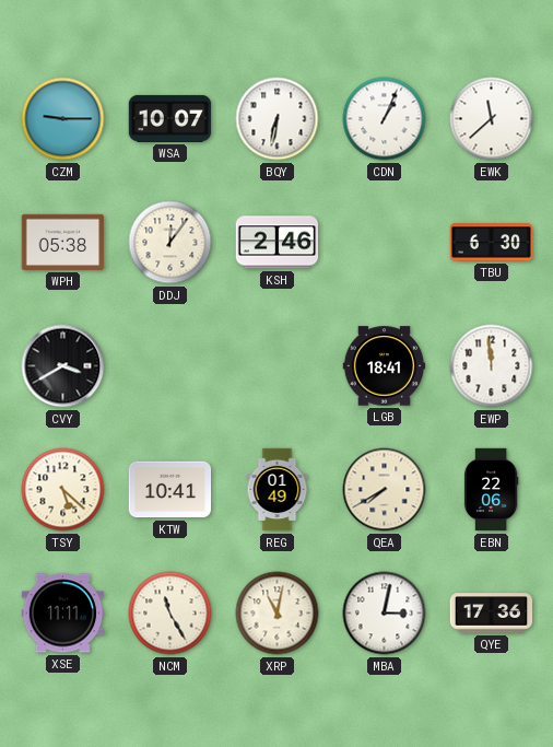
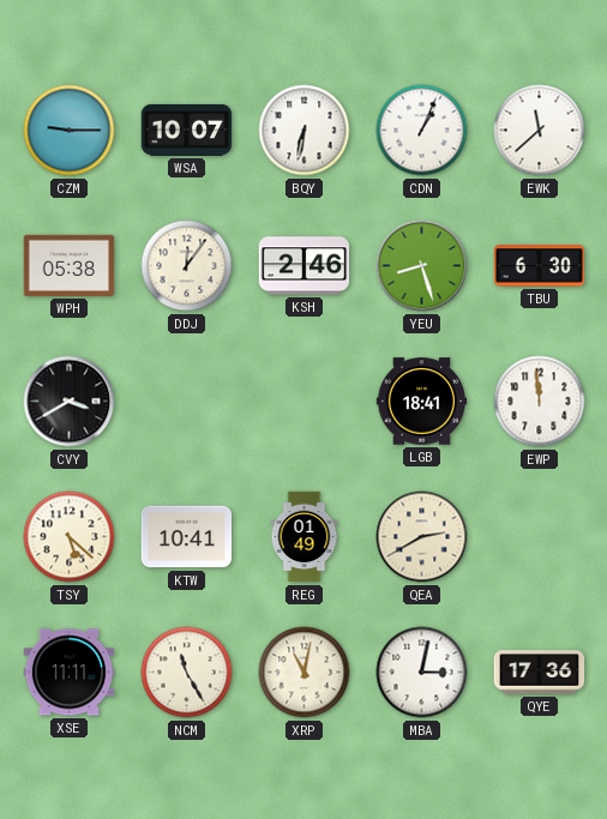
YEU: none -> 8:27 (422, 266)
QEA: 7:40 -> 2:40 (422, 537)
EBN: 22:06 -> none (491, 490)
